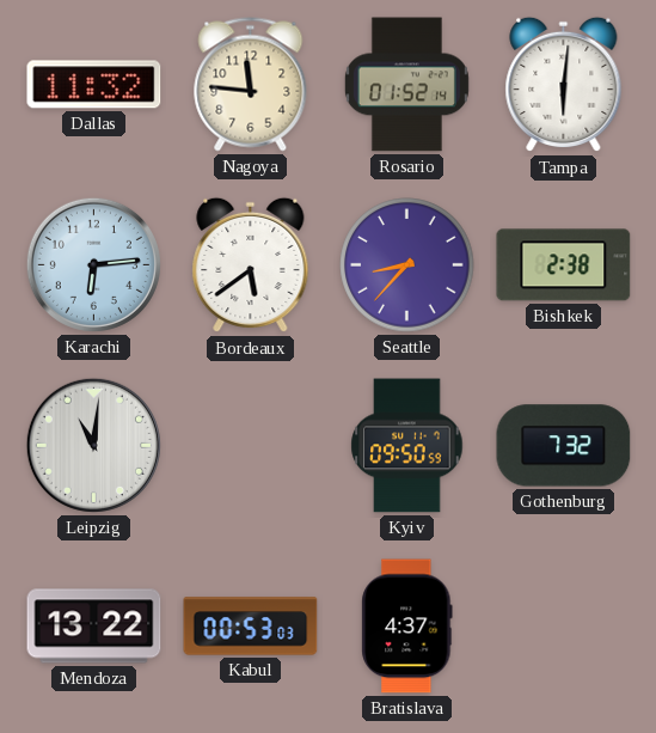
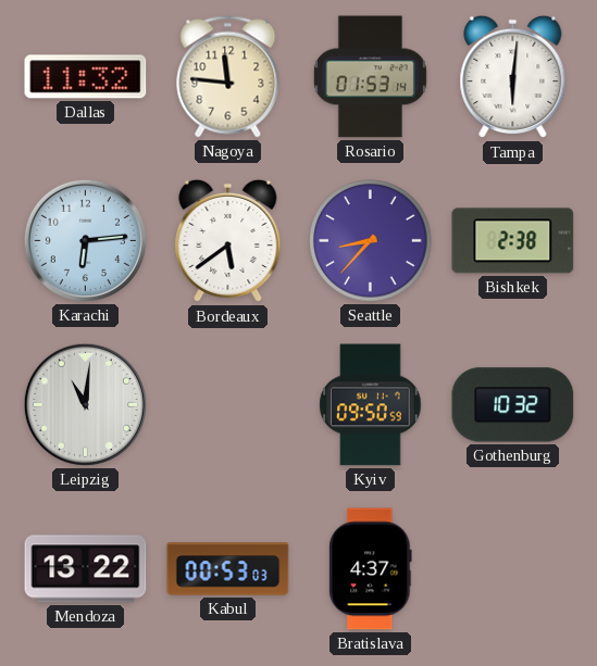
Rosario: 01:52 -> 01:53 (370, 77)
Gothenburg: 7:32 -> 10:32 (513, 405)
